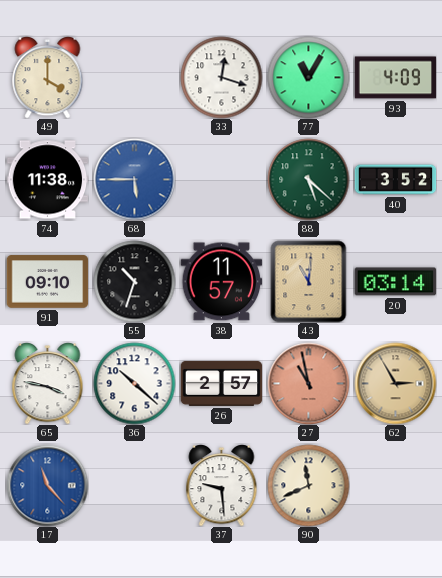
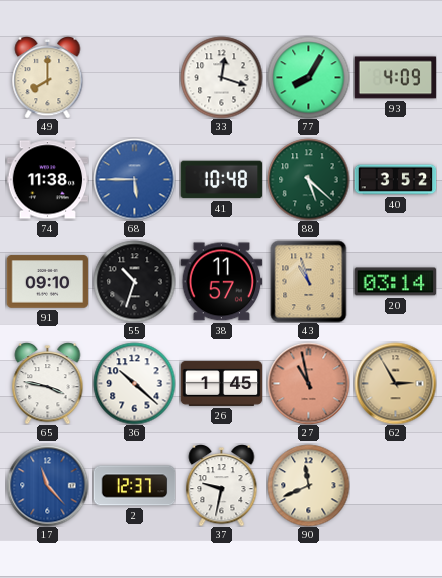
49: 4:00 -> 8:00 (48, 78)
77: 11:05 -> 8:05 (308, 77)
41: none -> 10:48 (221, 180)
43: 11:01 -> 10:57 (309, 281)
26: 2:57 -> 1:45 (221, 383)
2: none -> 12:37 (134, 486)
37: 9:29 -> 9:32 (222, 486)
